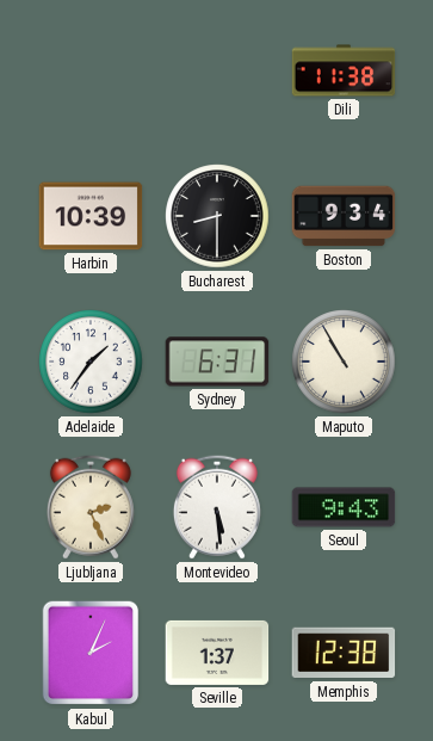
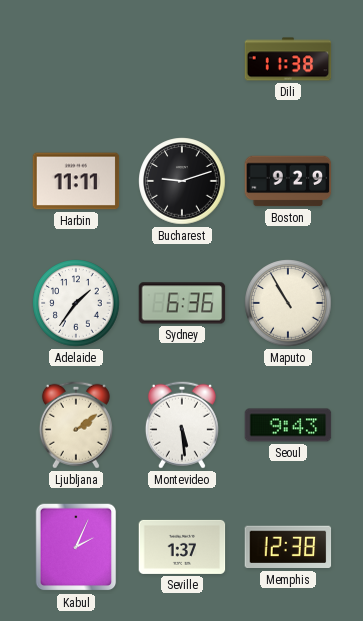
Harbin: 10:39 -> 11:11 (76, 181)
Bucharest: 8:30 -> 9:12 (182, 181)
Boston: 9:34 -> 9:29 (288, 181)
Sydney: 6:31 -> 6:36 (182, 303)
Ljubljana: 2:26 -> 2:09 (76, 425)
